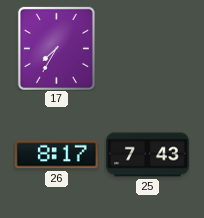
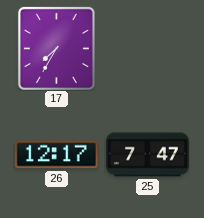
26: 8:17 -> 12:17 (56, 155)
25: 7:43 -> 7:47 (148, 155)
